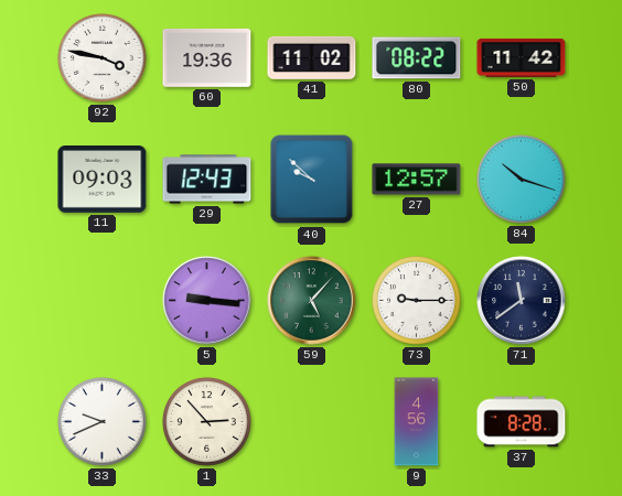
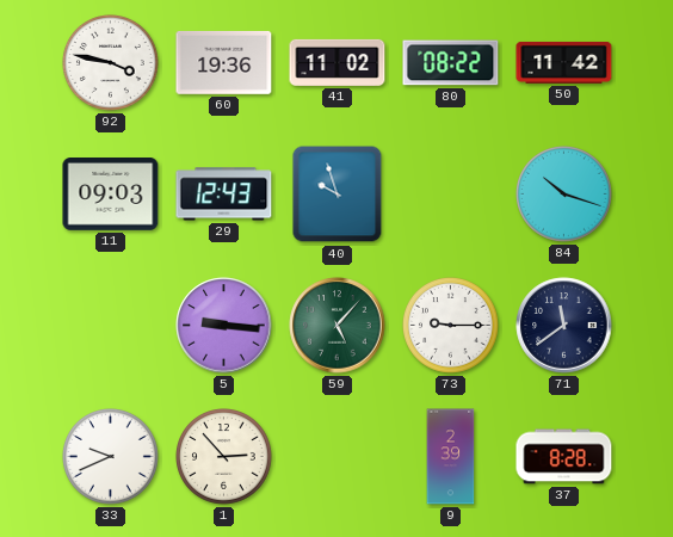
40: 9:52 -> 9:57 (338, 195)
27: 12:57 -> none (417, 180)
9: 4:56 -> 2:39 (451, 457)
